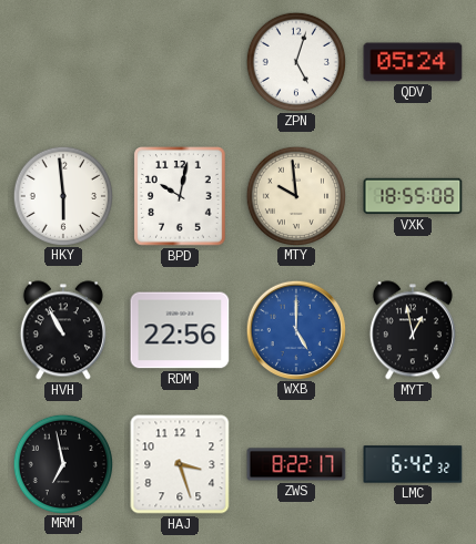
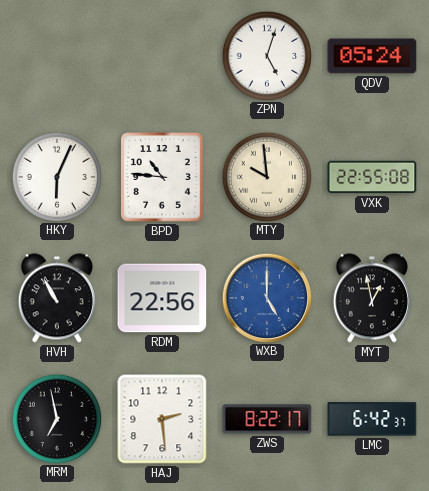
HKY: 5:59 -> 6:04 (56, 176)
BPD: 10:02 -> 10:46 (163, 177)
VXK: 18:55 -> 22:55 (372, 177)
HAJ: 3:27 -> 2:29 (162, 419)
LMC: 6:42:32 -> 6:42:37 (372, 419)
